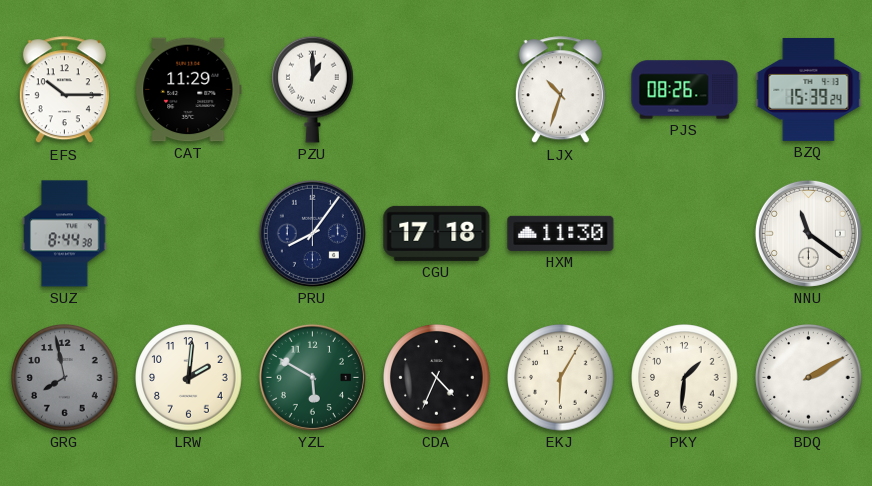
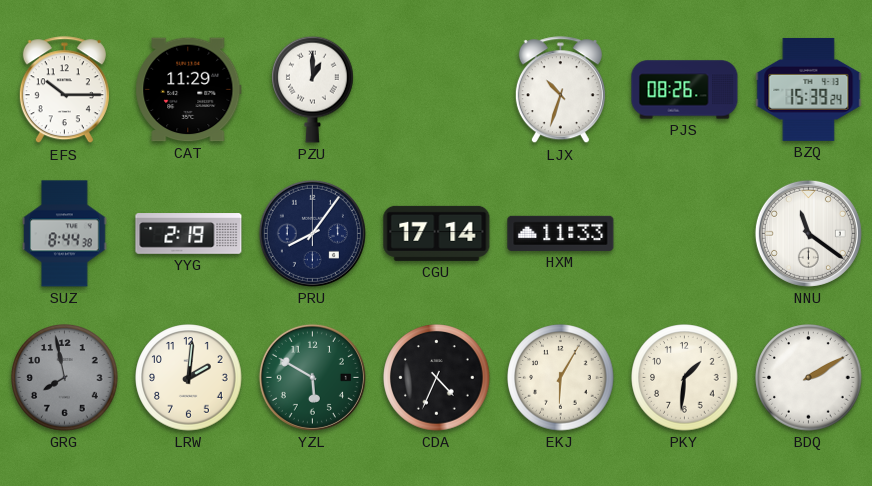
YYG: none -> 2:19 (189, 234)
CGU: 17:18 -> 17:14 (437, 233)
HXM: 11:30 -> 11:33 (561, 233)
